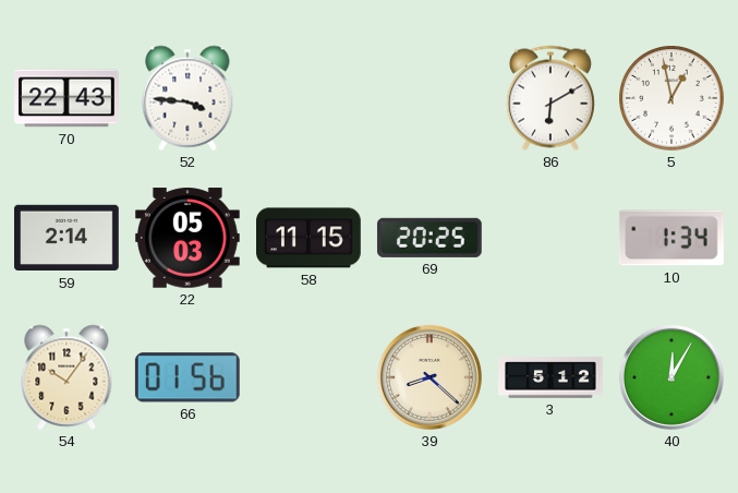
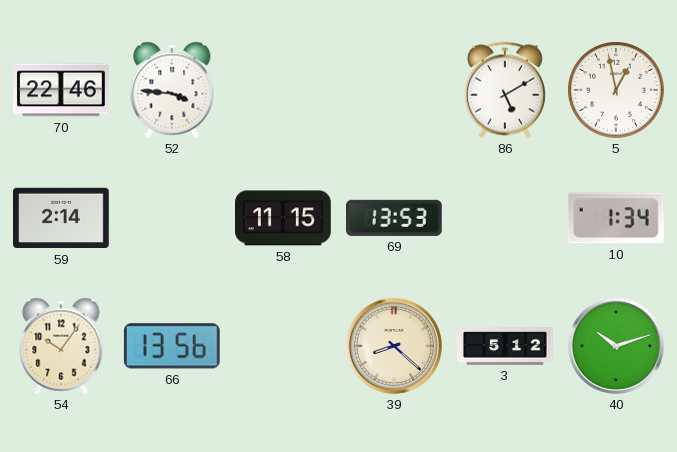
70: 22:43 -> 22:46 (62, 90)
86: 6:10 -> 5:10 (505, 90)
22: 05:03 -> none (187, 238)
69: 20:25 -> 13:53 (394, 218)
66: 01:56 -> 13:56 (172, 346)
40: 12:05 -> 10:12 (616, 346)
